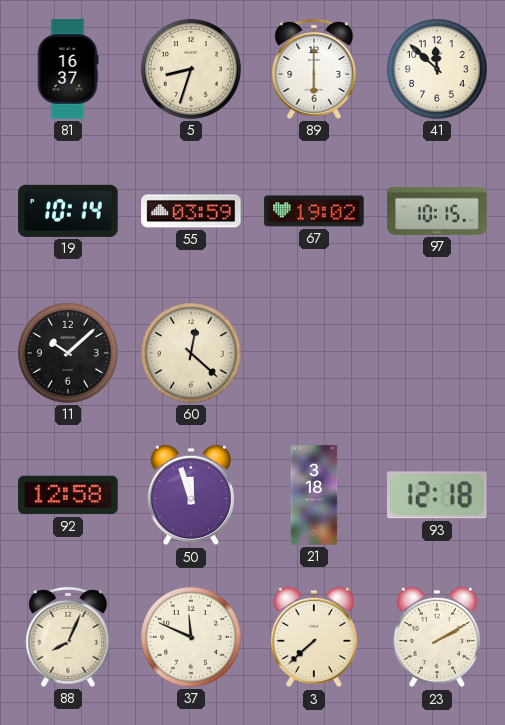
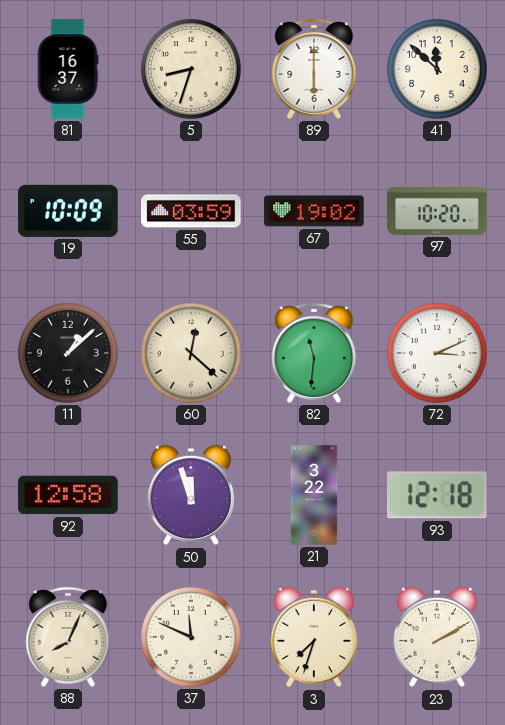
19: 10:14 -> 10:09 (68, 211)
97: 10:15 -> 10:20 (437, 211)
11: 10:08 -> 1:08 (68, 353)
82: none -> 11:31 (314, 353)
72: none -> 3:11 (437, 353)
21: 3:18 -> 3:22 (314, 495)
3: 7:38 -> 7:33 (314, 637)
